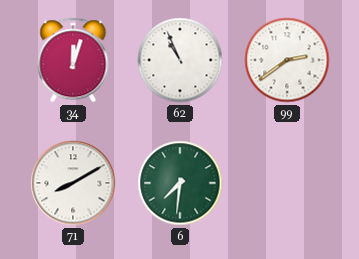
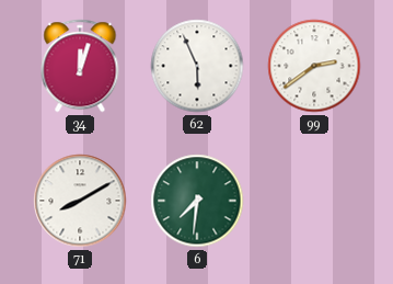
62: 10:56 -> 5:56 (197, 66)
